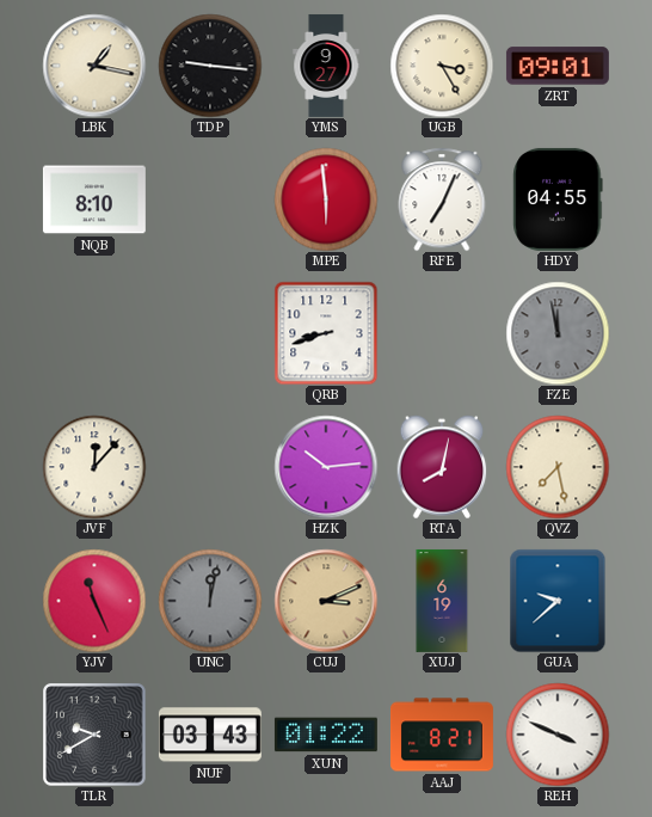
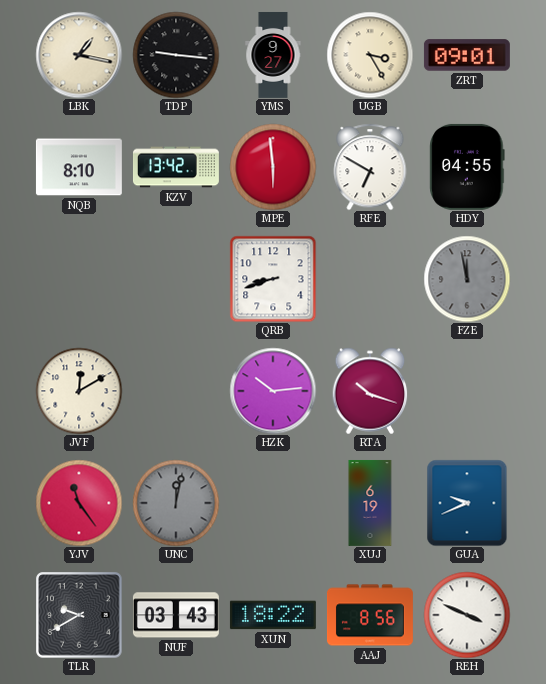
KZV: none -> 13:42 (176, 167)
RFE: 7:04 -> 6:50 (370, 167)
JVF: 12:07 -> 12:10 (79, 391)
RTA: 8:02 -> 10:18 (370, 391)
QVZ: 7:28 -> none (558, 467)
YJV: 11:26 -> 11:24 (79, 503)
CUJ: 3:11 -> none (326, 601)
GUA: 9:38 -> 9:41 (467, 503)
XUN: 01:22 -> 18:22 (273, 615)
AAJ: 8:21 -> 8:56 (370, 615)
